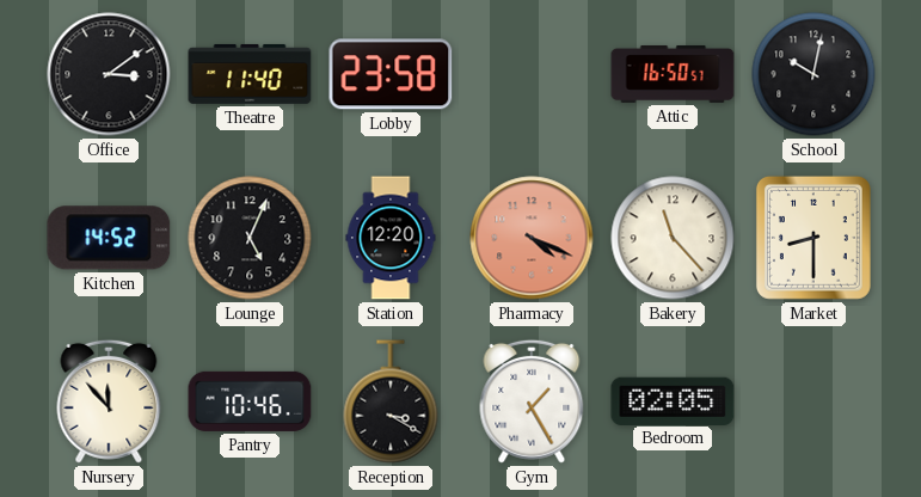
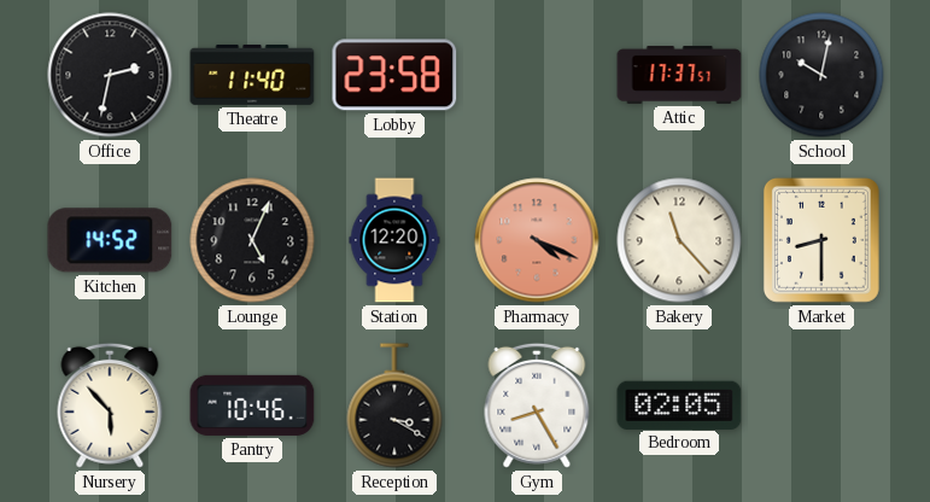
Office: 3:09 -> 2:32 (110, 75)
Attic: 16:50 -> 17:37 (679, 75)
Nursery: 11:53 -> 5:53 (110, 405)
Gym: 1:25 -> 8:25 (537, 405)
